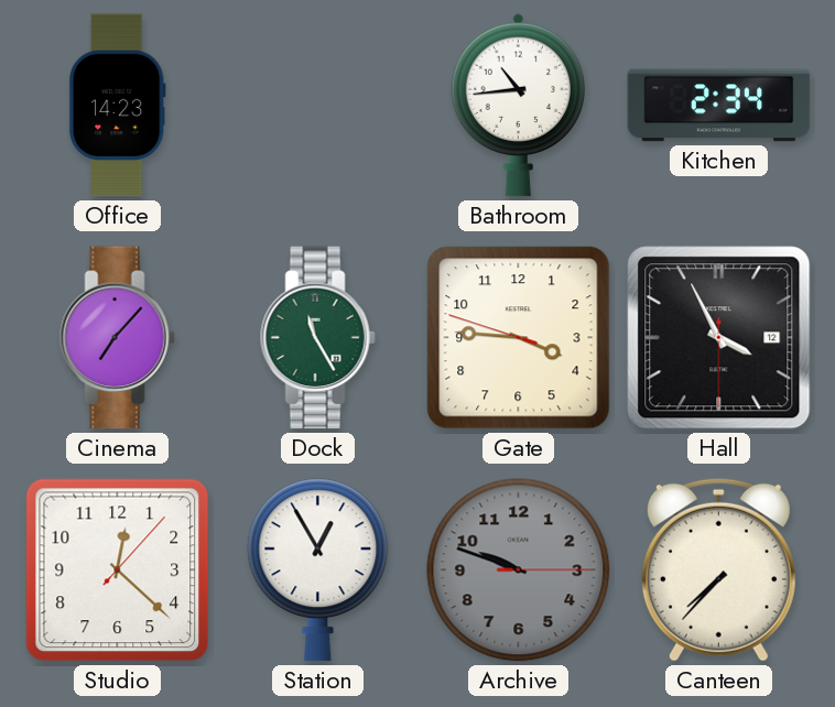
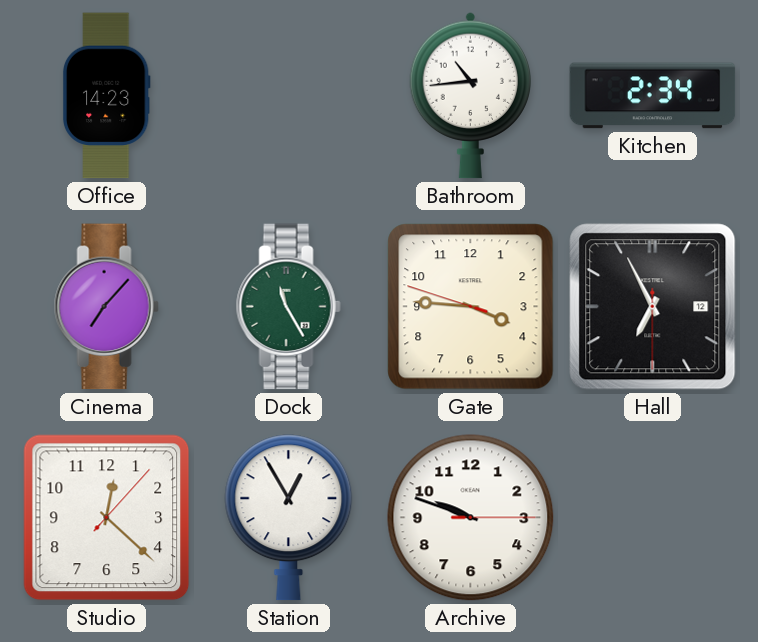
Hall: 3:55 -> 6:55 (653, 307)
Archive dial: grey -> white (471, 518)
Canteen: 7:37 -> none (718, 569)
